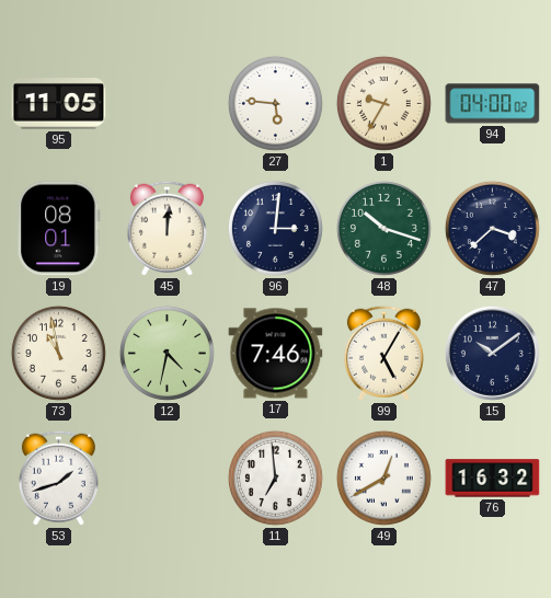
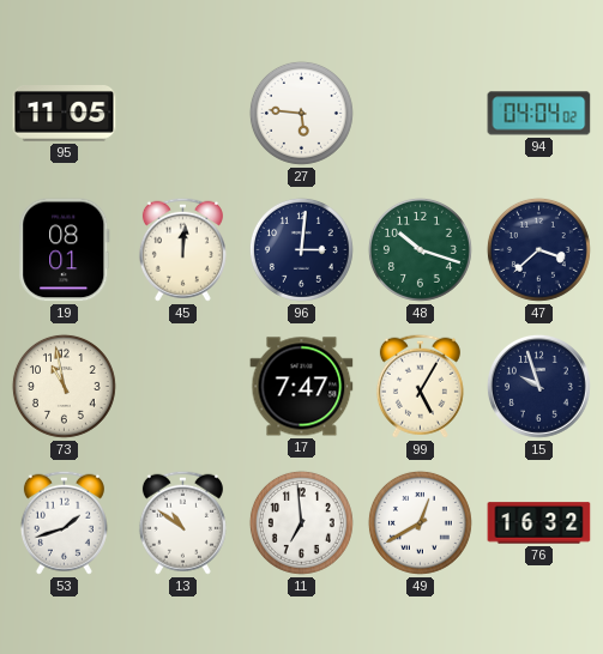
1: 9:35 -> none (383, 103)
94: 04:00 -> 04:04 (539, 114)
12: 4:32 -> none (167, 353)
17: 7:46 -> 7:47 (302, 387)
15: 10:09 -> 9:57 (539, 387)
13: none -> 10:51 (182, 522)
